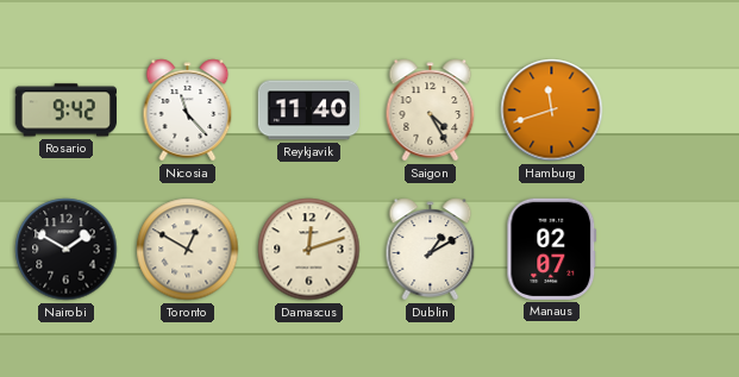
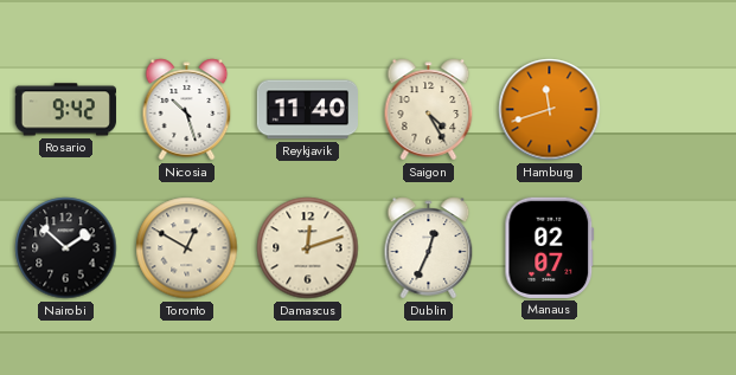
Nicosia: 11:23 -> 10:27 (187, 110)
Nairobi: 1:50 -> 1:52 (66, 248)
Dublin: 1:10 -> 12:34 (429, 248)
